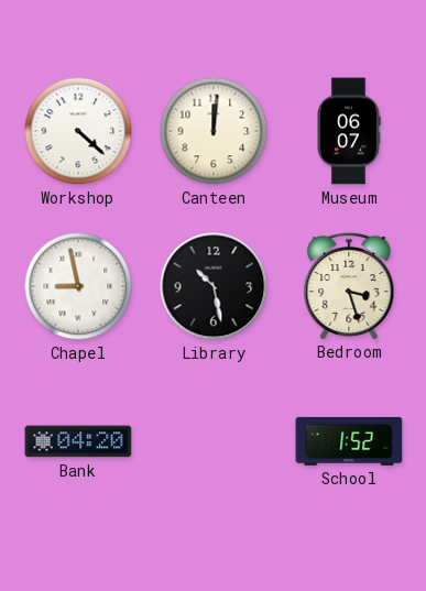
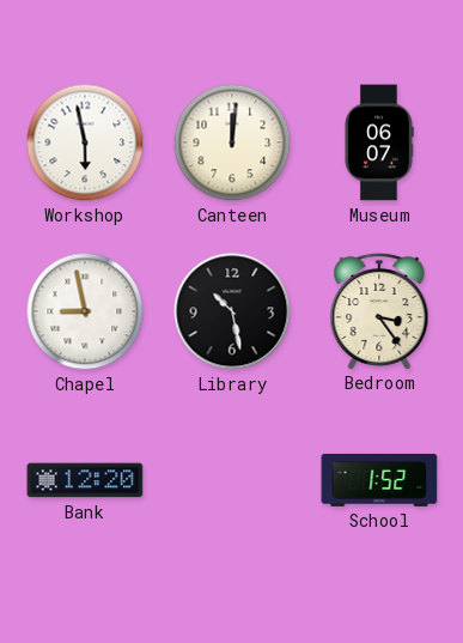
Workshop: 4:22 -> 5:58 (85, 142)
Bedroom: 3:27 -> 3:24 (379, 310)
Bank: 04:20 -> 12:20 (85, 480)
